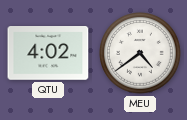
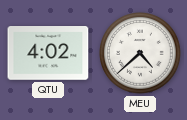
MEU: 4:39 -> 4:38 (141, 54)
